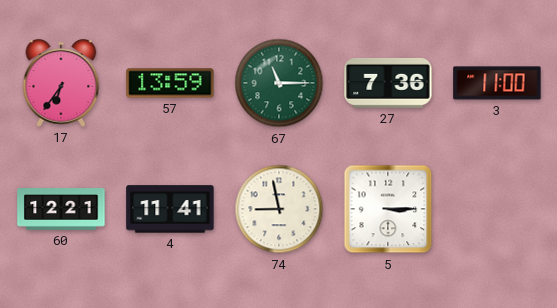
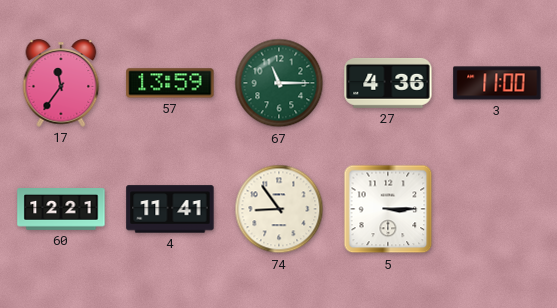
17: 6:36 -> 11:36 (61, 83)
27: 7:36 -> 4:36 (388, 83)
74: 8:58 -> 8:54 (279, 209)
